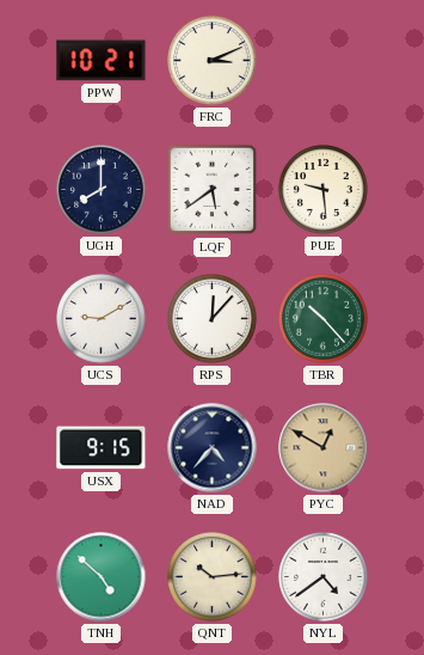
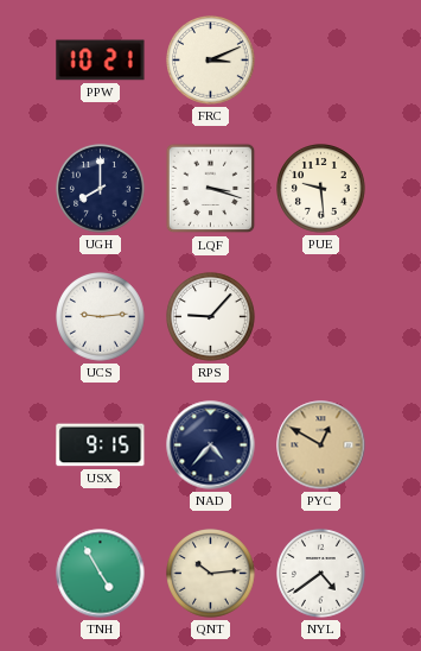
LQF: 5:39 -> 3:18 (211, 189)
UCS: 9:10 -> 9:14 (101, 317)
RPS: 12:07 -> 9:07 (211, 317)
TBR: 10:23 -> none (324, 319)
TNH: 4:52 -> 4:55 (101, 574)
